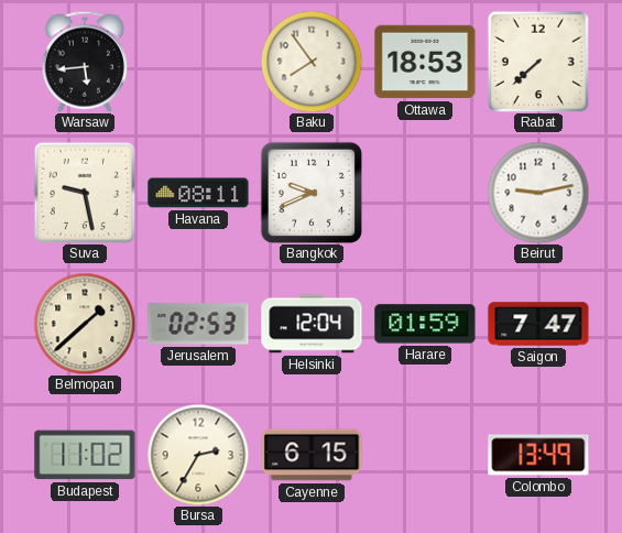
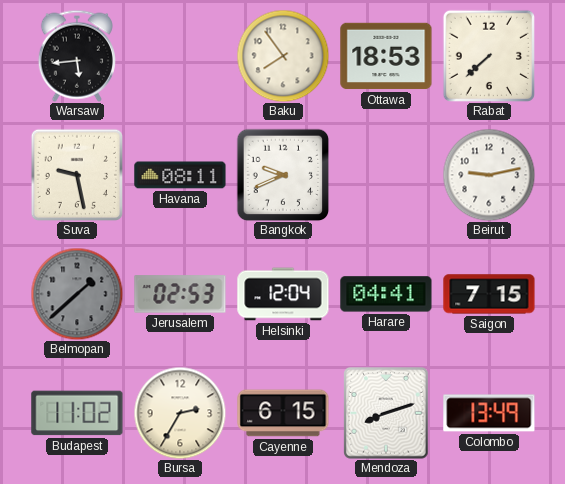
Belmopan dial: cream -> grey (77, 294)
Harare: 01:59 -> 04:41 (386, 294)
Saigon: 7:47 -> 7:15 (489, 294)
Mendoza: none -> 8:12 (386, 413)
